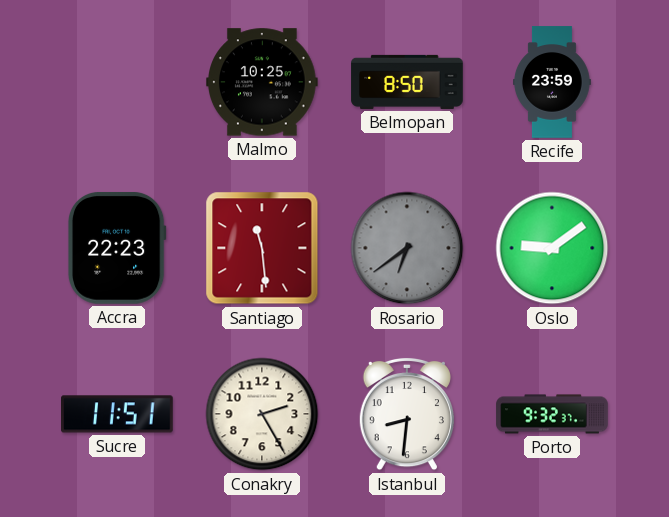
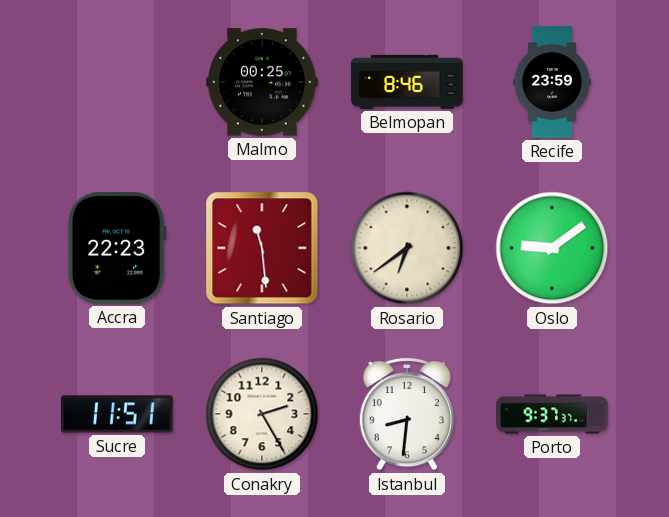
Malmo: 10:25 -> 00:25 (263, 82)
Belmopan: 8:50 -> 8:46 (407, 82)
Rosario dial: grey -> cream (407, 248)
Porto: 9:32 -> 9:37 (552, 414)
